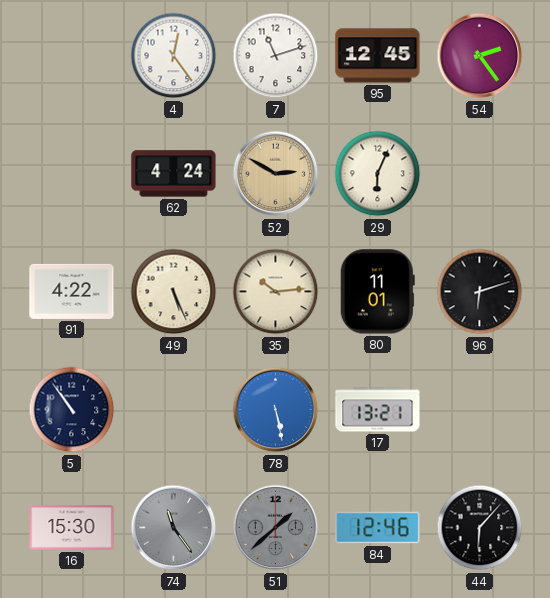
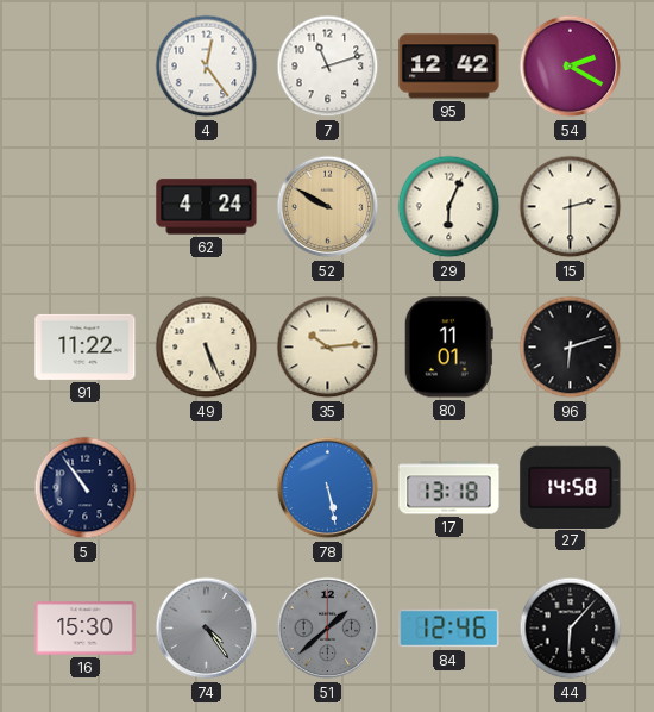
95: 12:45 -> 12:42 (449, 67)
54: 2:24 -> 2:20 (571, 67)
52: 2:50 -> 9:50 (328, 207)
15: none -> 2:30 (571, 207)
91: 4:22 -> 11:22 (86, 346)
17: 13:21 -> 13:18 (449, 488)
27: none -> 14:58 (571, 487)
74: 11:24 -> 4:24 (207, 629)
